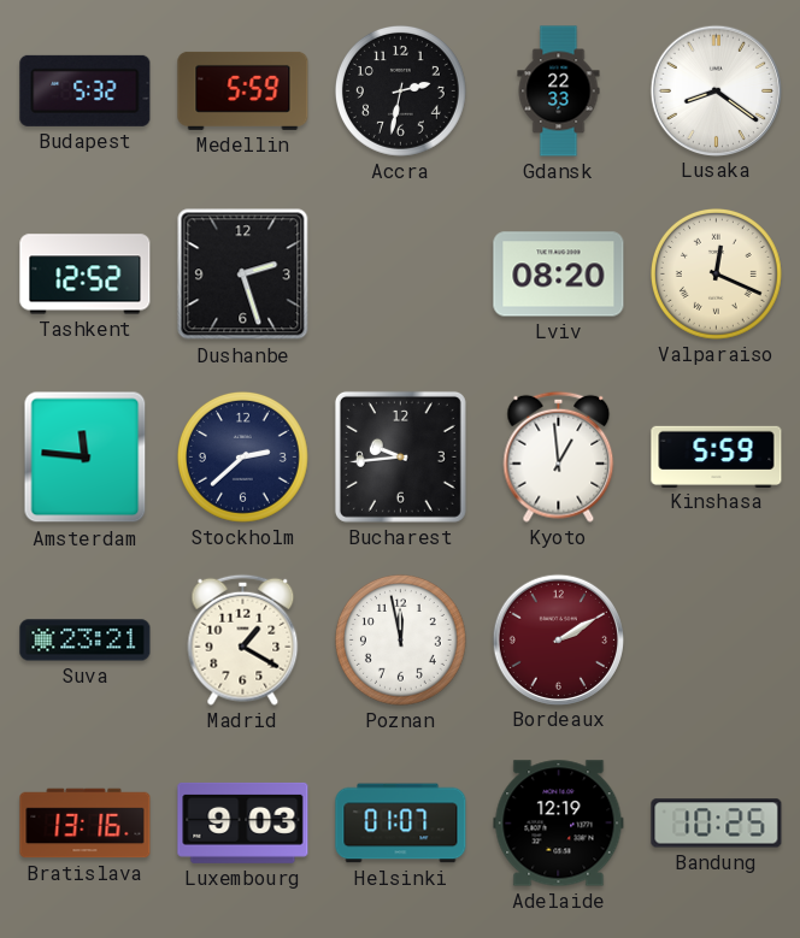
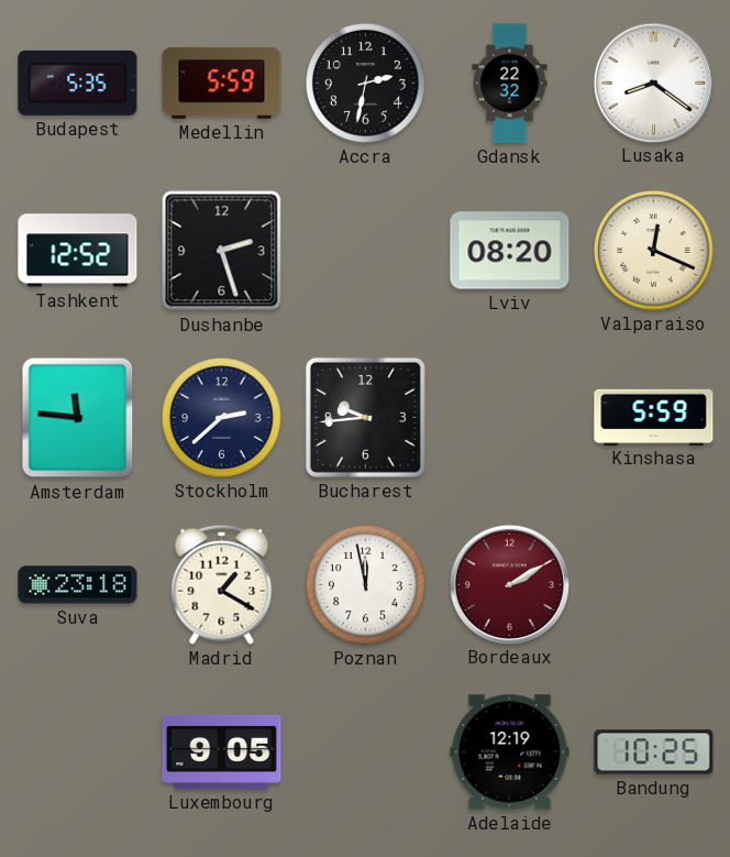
Budapest: 5:32 -> 5:35 (78, 83)
Gdansk: 22:33 -> 22:32 (510, 84)
Kyoto: 12:59 -> none (559, 456)
Suva: 23:21 -> 23:18 (78, 585)
Bratislava: 13:16 -> none (86, 824)
Luxembourg: 9:03 -> 9:05 (222, 751)
Helsinki: 01:07 -> none (401, 824)
